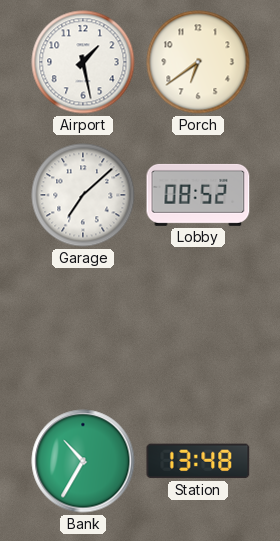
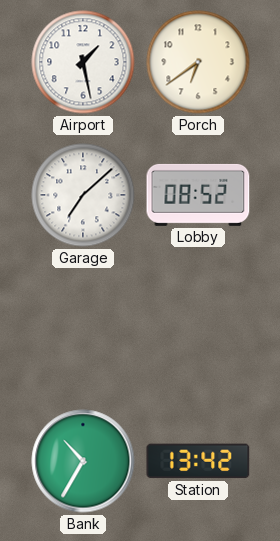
Station: 13:48 -> 13:42 (198, 461)
